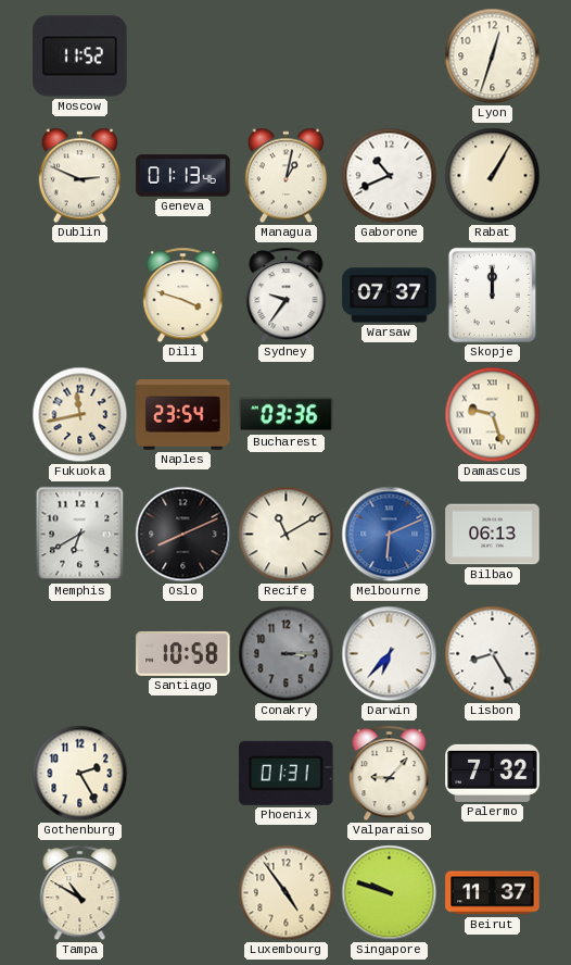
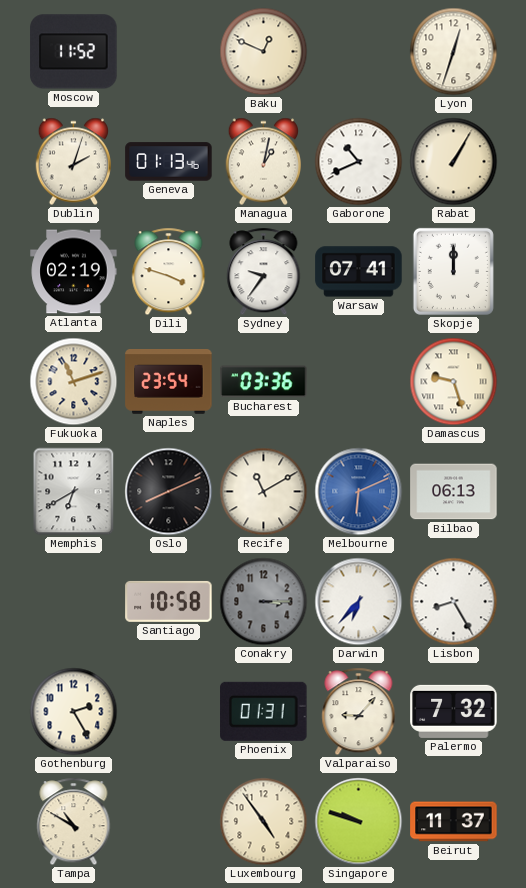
Baku: none -> 12:49 (264, 52)
Dublin: 2:49 -> 2:03 (74, 162)
Atlanta: none -> 02:19 (74, 272)
Warsaw: 07:37 -> 07:41 (359, 272)
Fukuoka: 11:43 -> 11:12 (74, 382)
